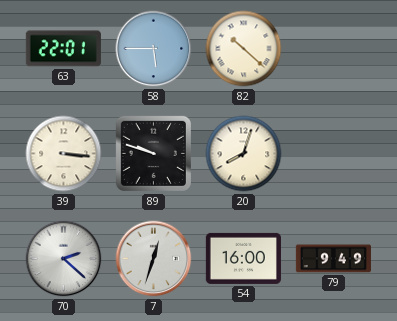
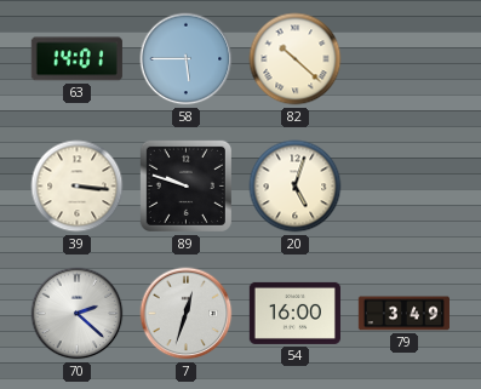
63: 22:01 -> 14:01 (76, 59)
20: 8:03 -> 5:03 (296, 187)
79: 9:49 -> 3:49 (403, 314)
